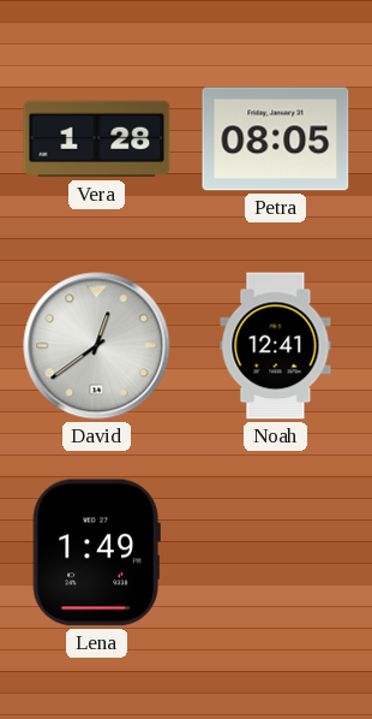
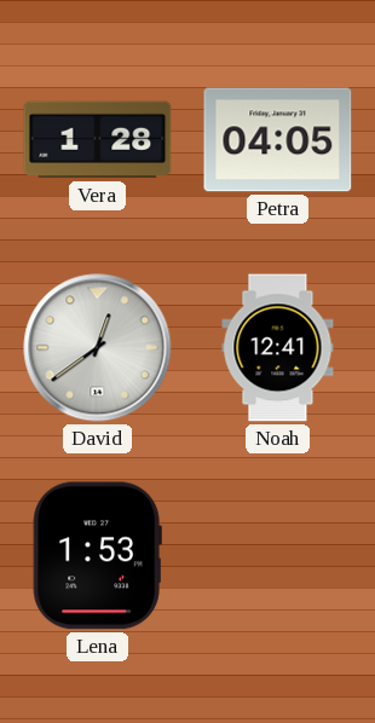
Petra: 08:05 -> 04:05 (278, 140)
Lena: 1:49 -> 1:53 (97, 556)
